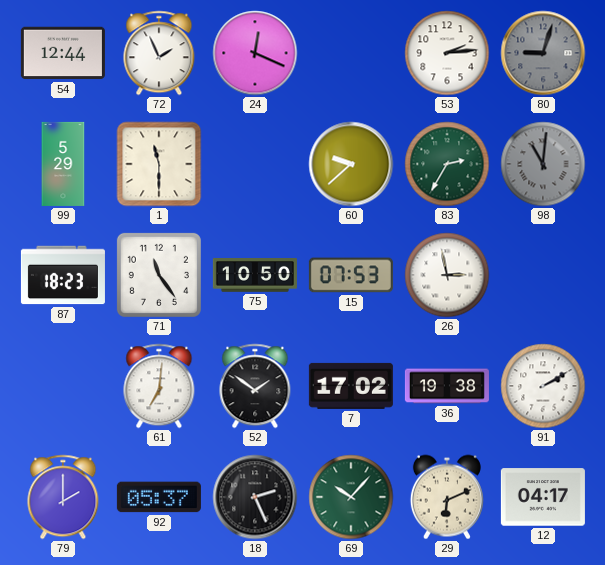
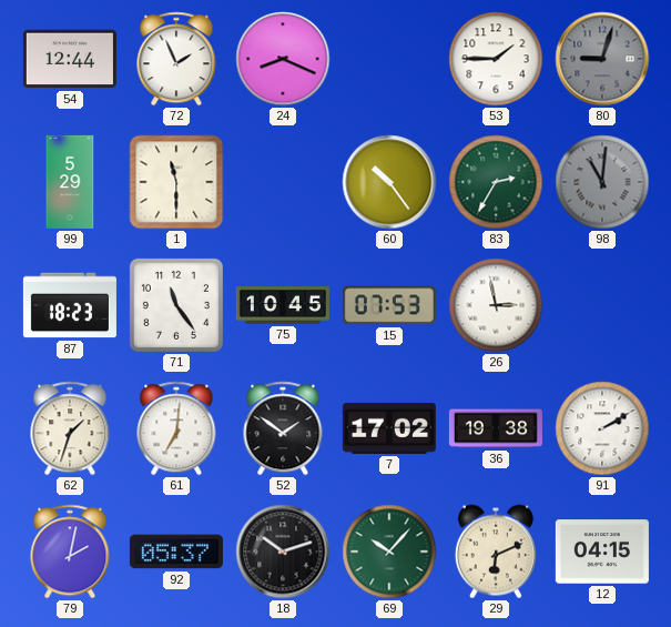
24: 12:19 -> 8:19 (283, 59)
53: 2:14 -> 1:45 (496, 59)
60: 9:38 -> 10:24 (389, 182)
75: 10:50 -> 10:45 (283, 306)
62: none -> 1:33 (70, 428)
79: 2:00 -> 2:02 (70, 552)
18: 2:26 -> 10:12 (283, 552)
12: 04:17 -> 04:15 (602, 552)
